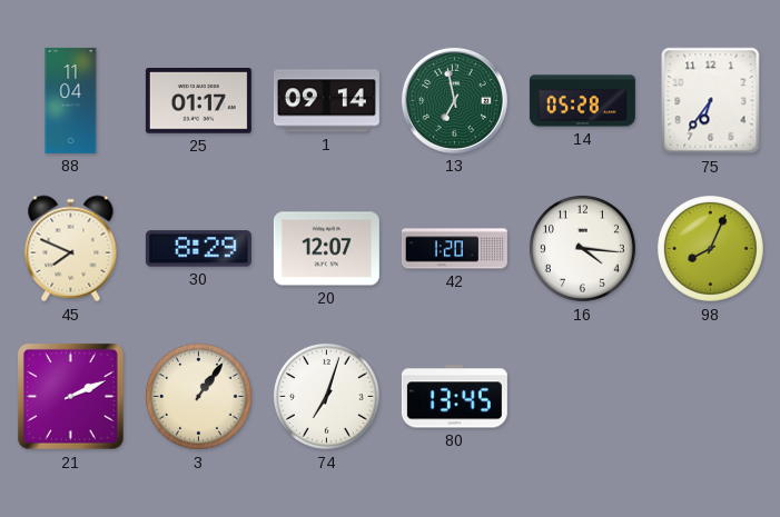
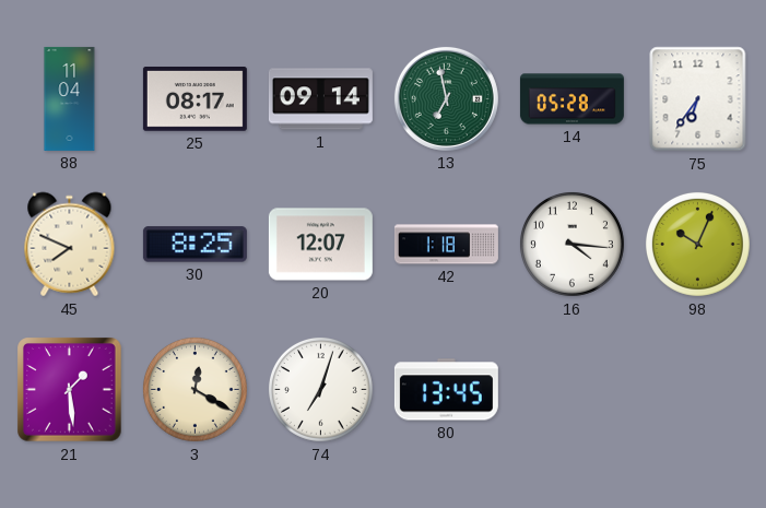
25: 01:17 -> 08:17 (195, 99)
30: 8:29 -> 8:25 (195, 245)
42: 1:20 -> 1:18 (446, 245)
98: 8:04 -> 10:04 (697, 244)
21: 2:11 -> 1:29 (70, 390)
3: 1:06 -> 12:20 (195, 389)
